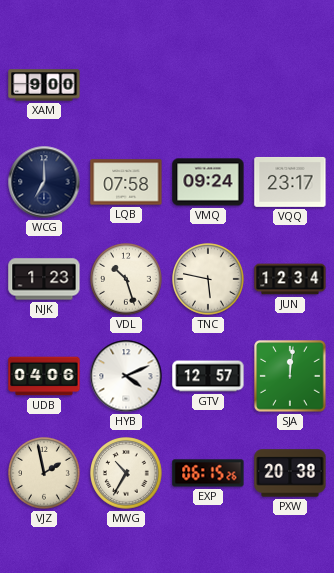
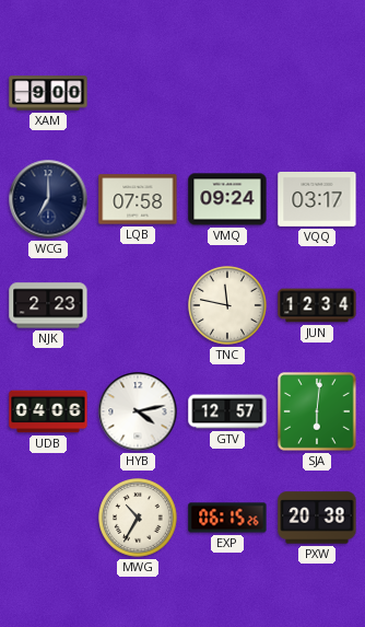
VQQ: 23:17 -> 03:17 (317, 199)
NJK: 1:23 -> 2:23 (48, 305)
VDL: 10:27 -> none (127, 280)
TNC: 5:47 -> 11:47 (228, 306)
HYB: 4:11 -> 4:13 (138, 411)
SJA: 12:01 -> 6:01 (317, 411)
VJZ: 1:58 -> none (45, 474)
